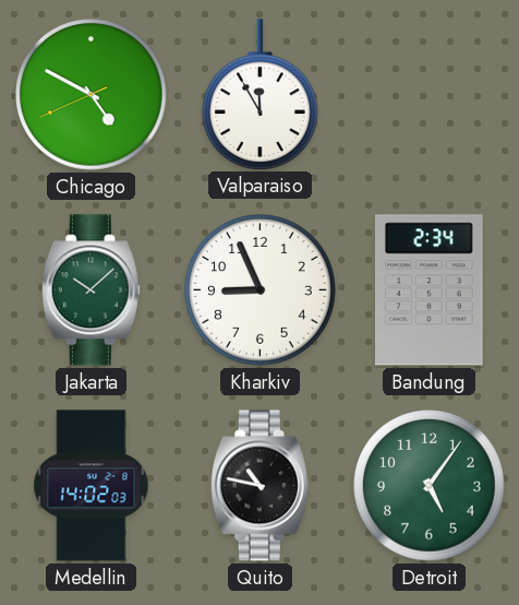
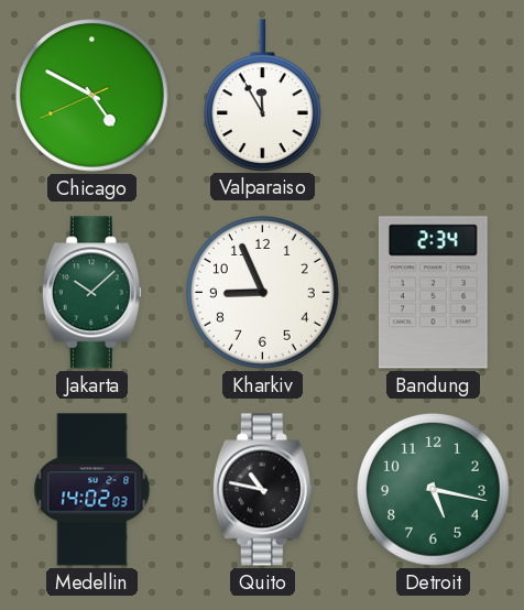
Detroit: 5:06 -> 5:17 (434, 490)
